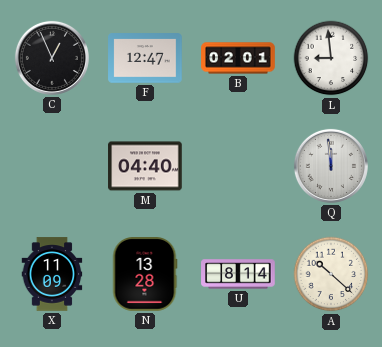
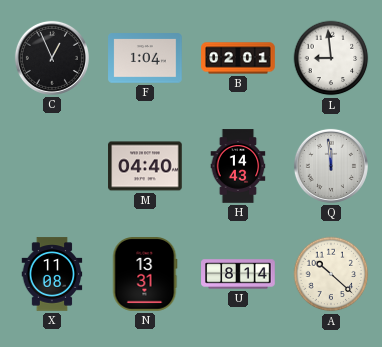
F: 12:47 -> 1:04 (145, 58)
H: none -> 14:43 (238, 166)
X: 11:09 -> 11:08 (52, 274)
N: 13:28 -> 13:31 (145, 274)
